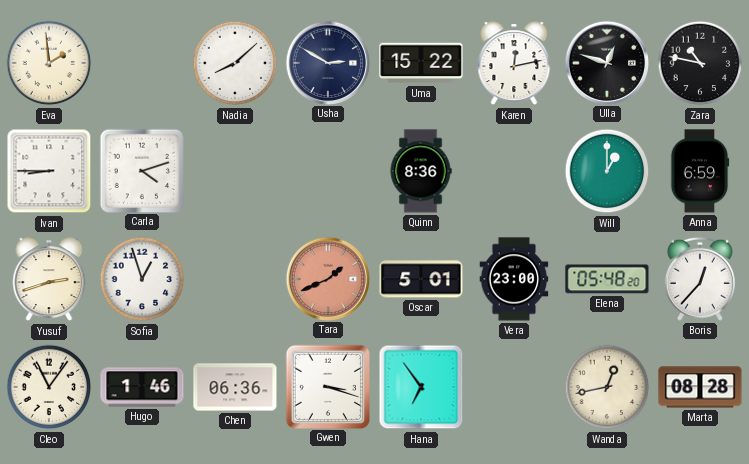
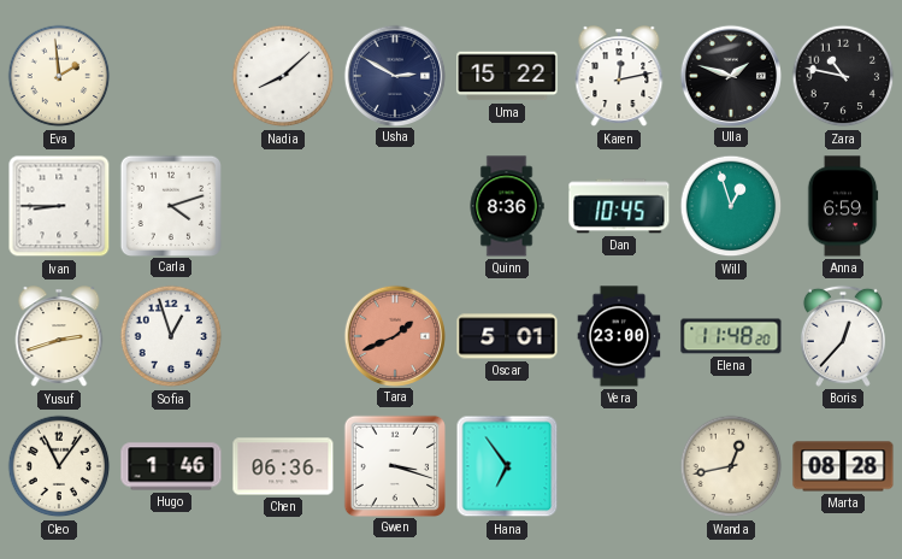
Ulla: 12:48 -> 1:48 (730, 75)
Dan: none -> 10:45 (619, 206)
Will: 1:00 -> 12:57 (731, 206)
Elena: 05:48 -> 11:48 (731, 336)
